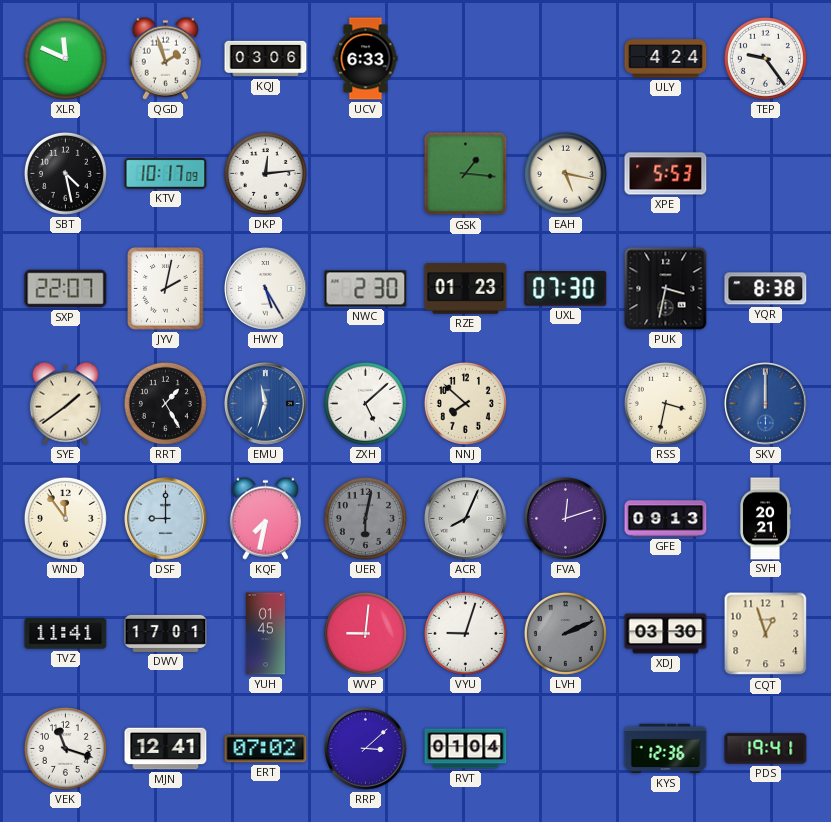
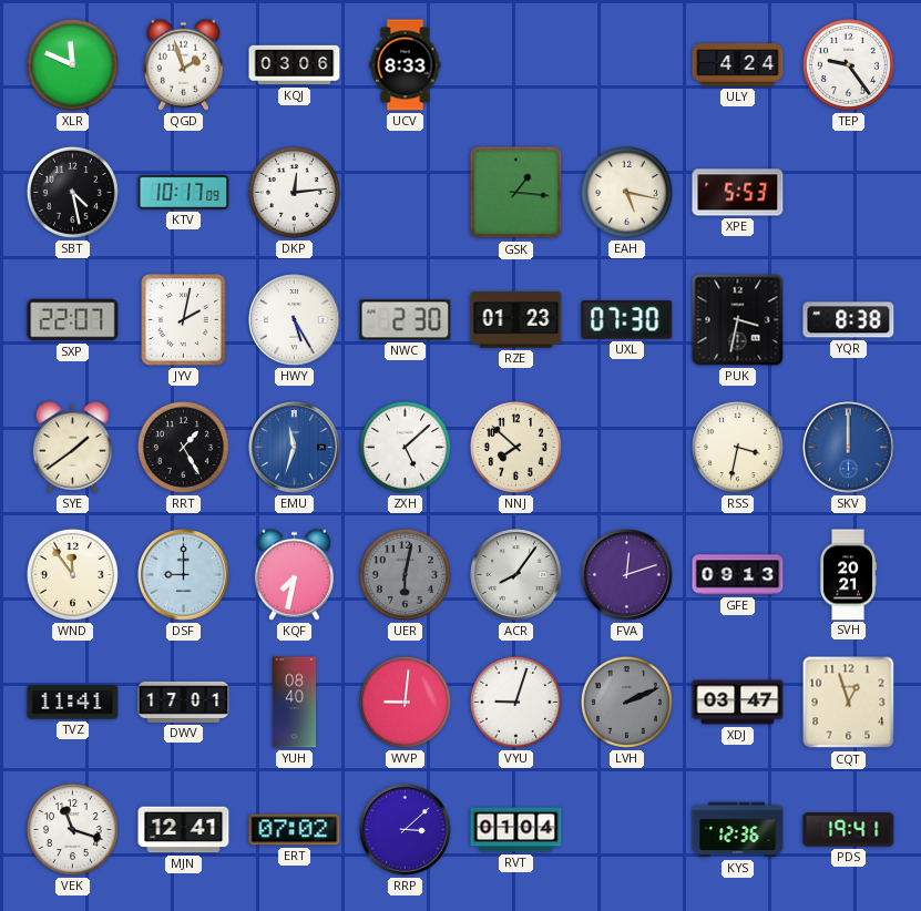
UCV: 6:33 -> 8:33 (406, 65)
ACR: 8:04 -> 8:06 (516, 575)
YUH: 01:45 -> 08:40 (294, 703)
XDJ: 03:30 -> 03:47 (738, 703)
